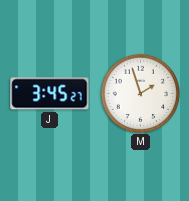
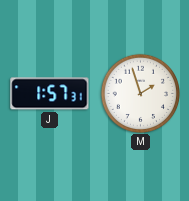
J: 3:45 -> 1:57 (50, 94)
